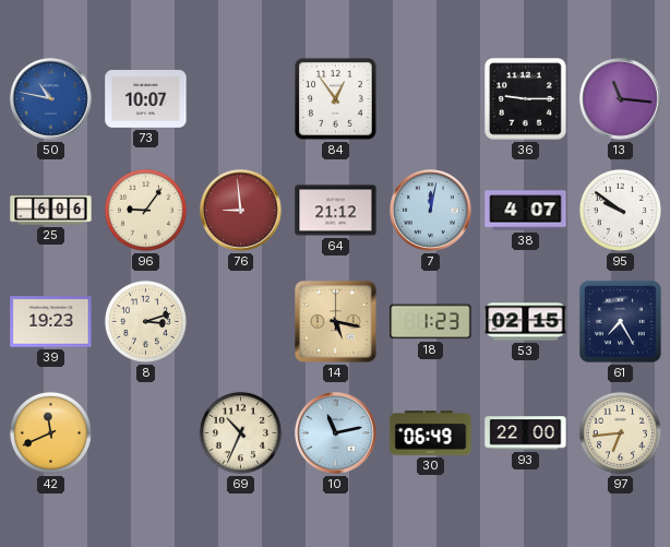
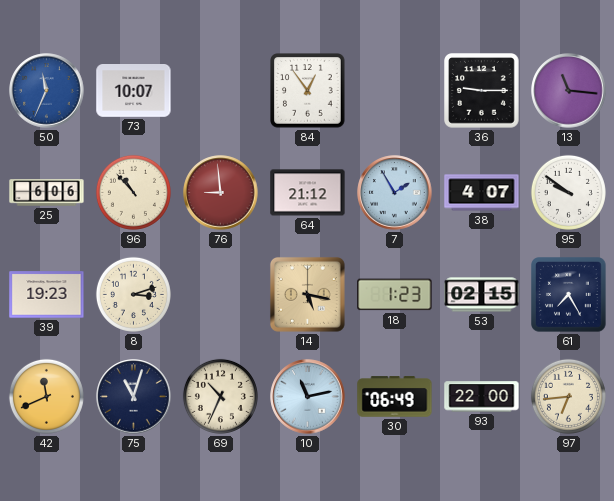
50: 10:47 -> 11:34 (47, 91)
96: 9:06 -> 10:53 (133, 192)
7: 12:02 -> 1:55 (395, 193)
75: none -> 11:03 (134, 397)
